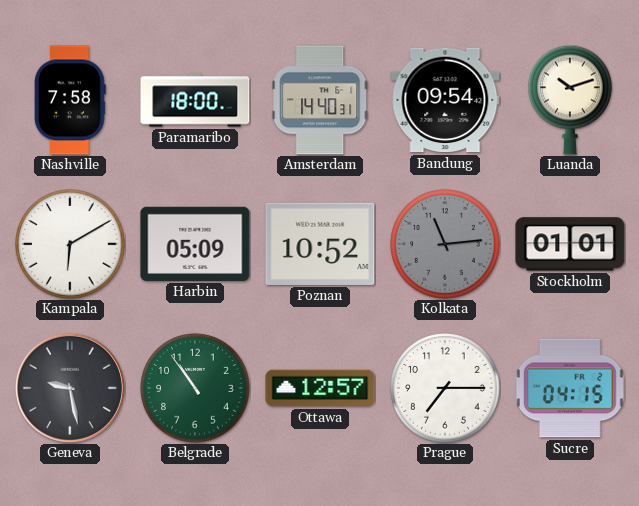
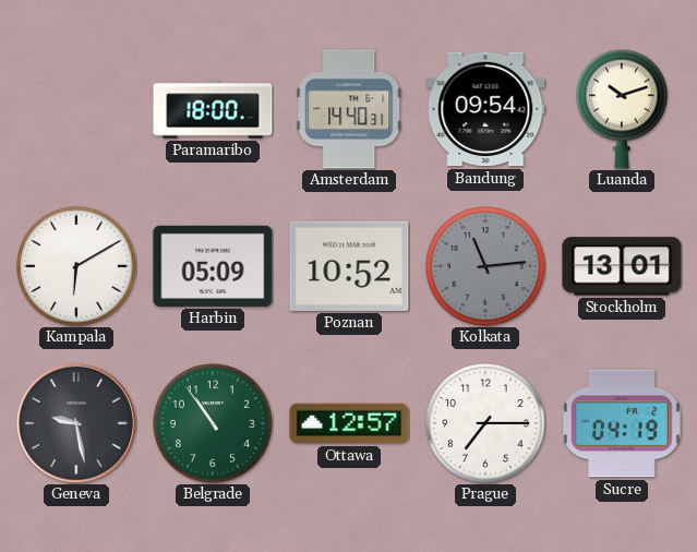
Nashville: 7:58 -> none (71, 100)
Stockholm: 01:01 -> 13:01 (622, 266)
Sucre: 04:15 -> 04:19 (622, 423)
